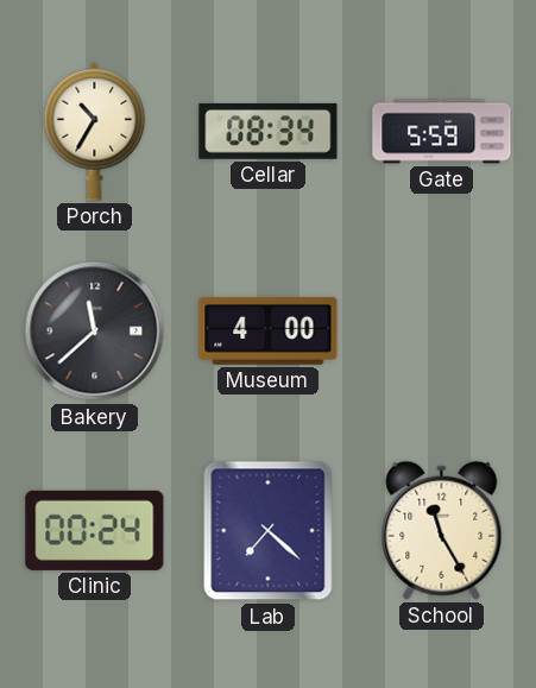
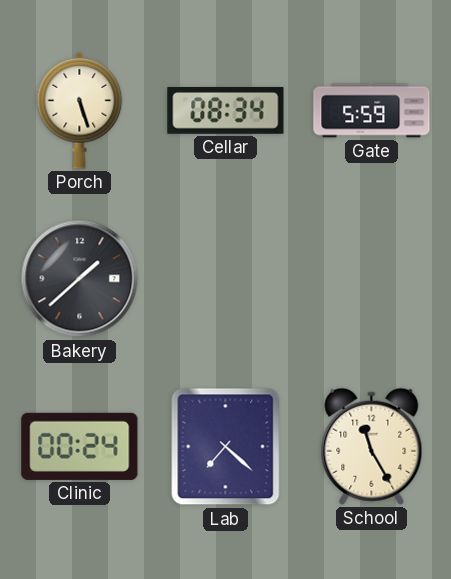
Porch: 10:35 -> 5:27 (80, 110)
Bakery: 11:38 -> 1:38 (80, 279)
Museum: 4:00 -> none (269, 330)
